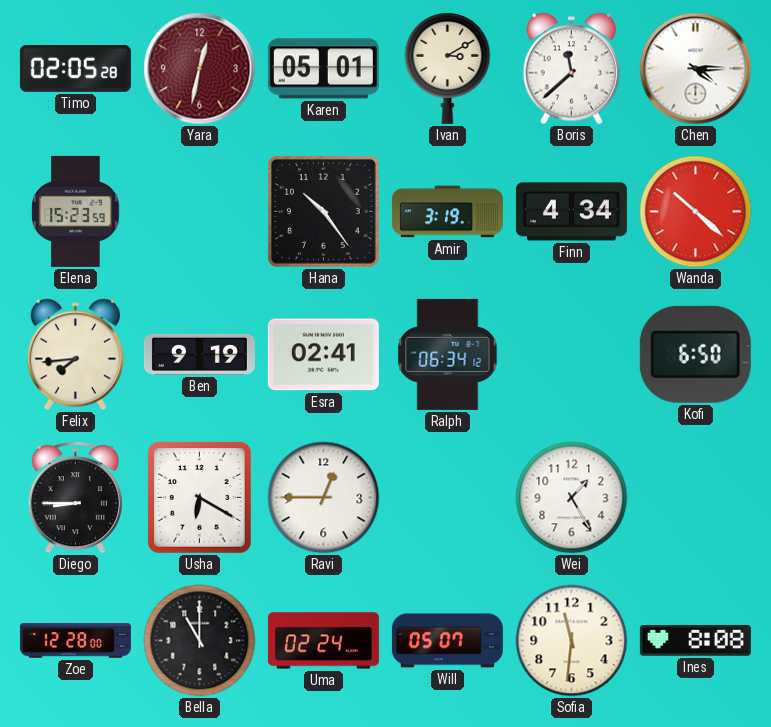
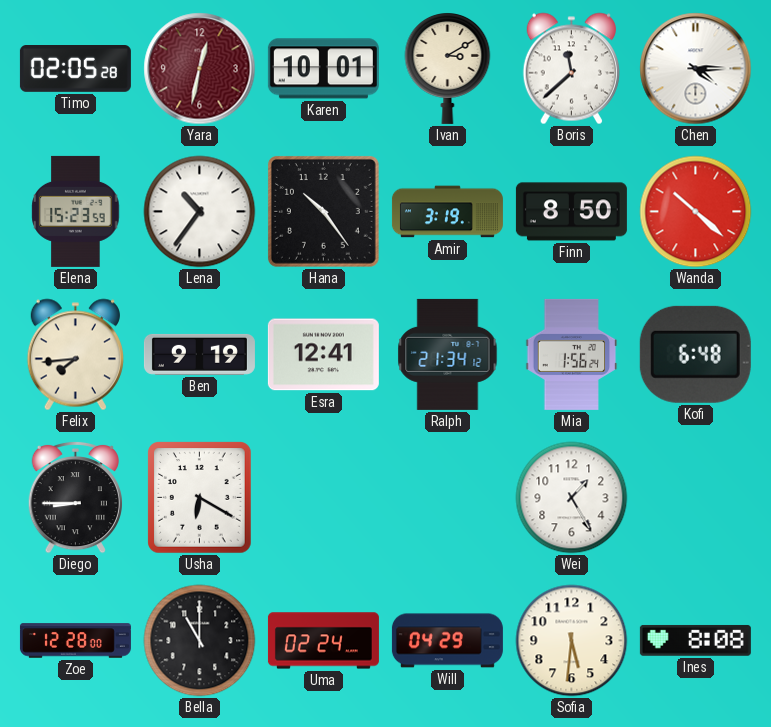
Karen: 05:01 -> 10:01 (323, 69)
Lena: none -> 10:36 (200, 212)
Finn: 4:34 -> 8:50 (571, 212)
Esra: 02:41 -> 12:41 (323, 355)
Ralph: 06:34 -> 21:34 (448, 354)
Mia: none -> 1:56 (572, 354)
Kofi: 6:50 -> 6:48 (695, 354)
Ravi: 12:45 -> none (324, 498)
Will: 05:07 -> 04:29 (447, 641)
Sofia: 11:31 -> 5:31 (572, 641)
